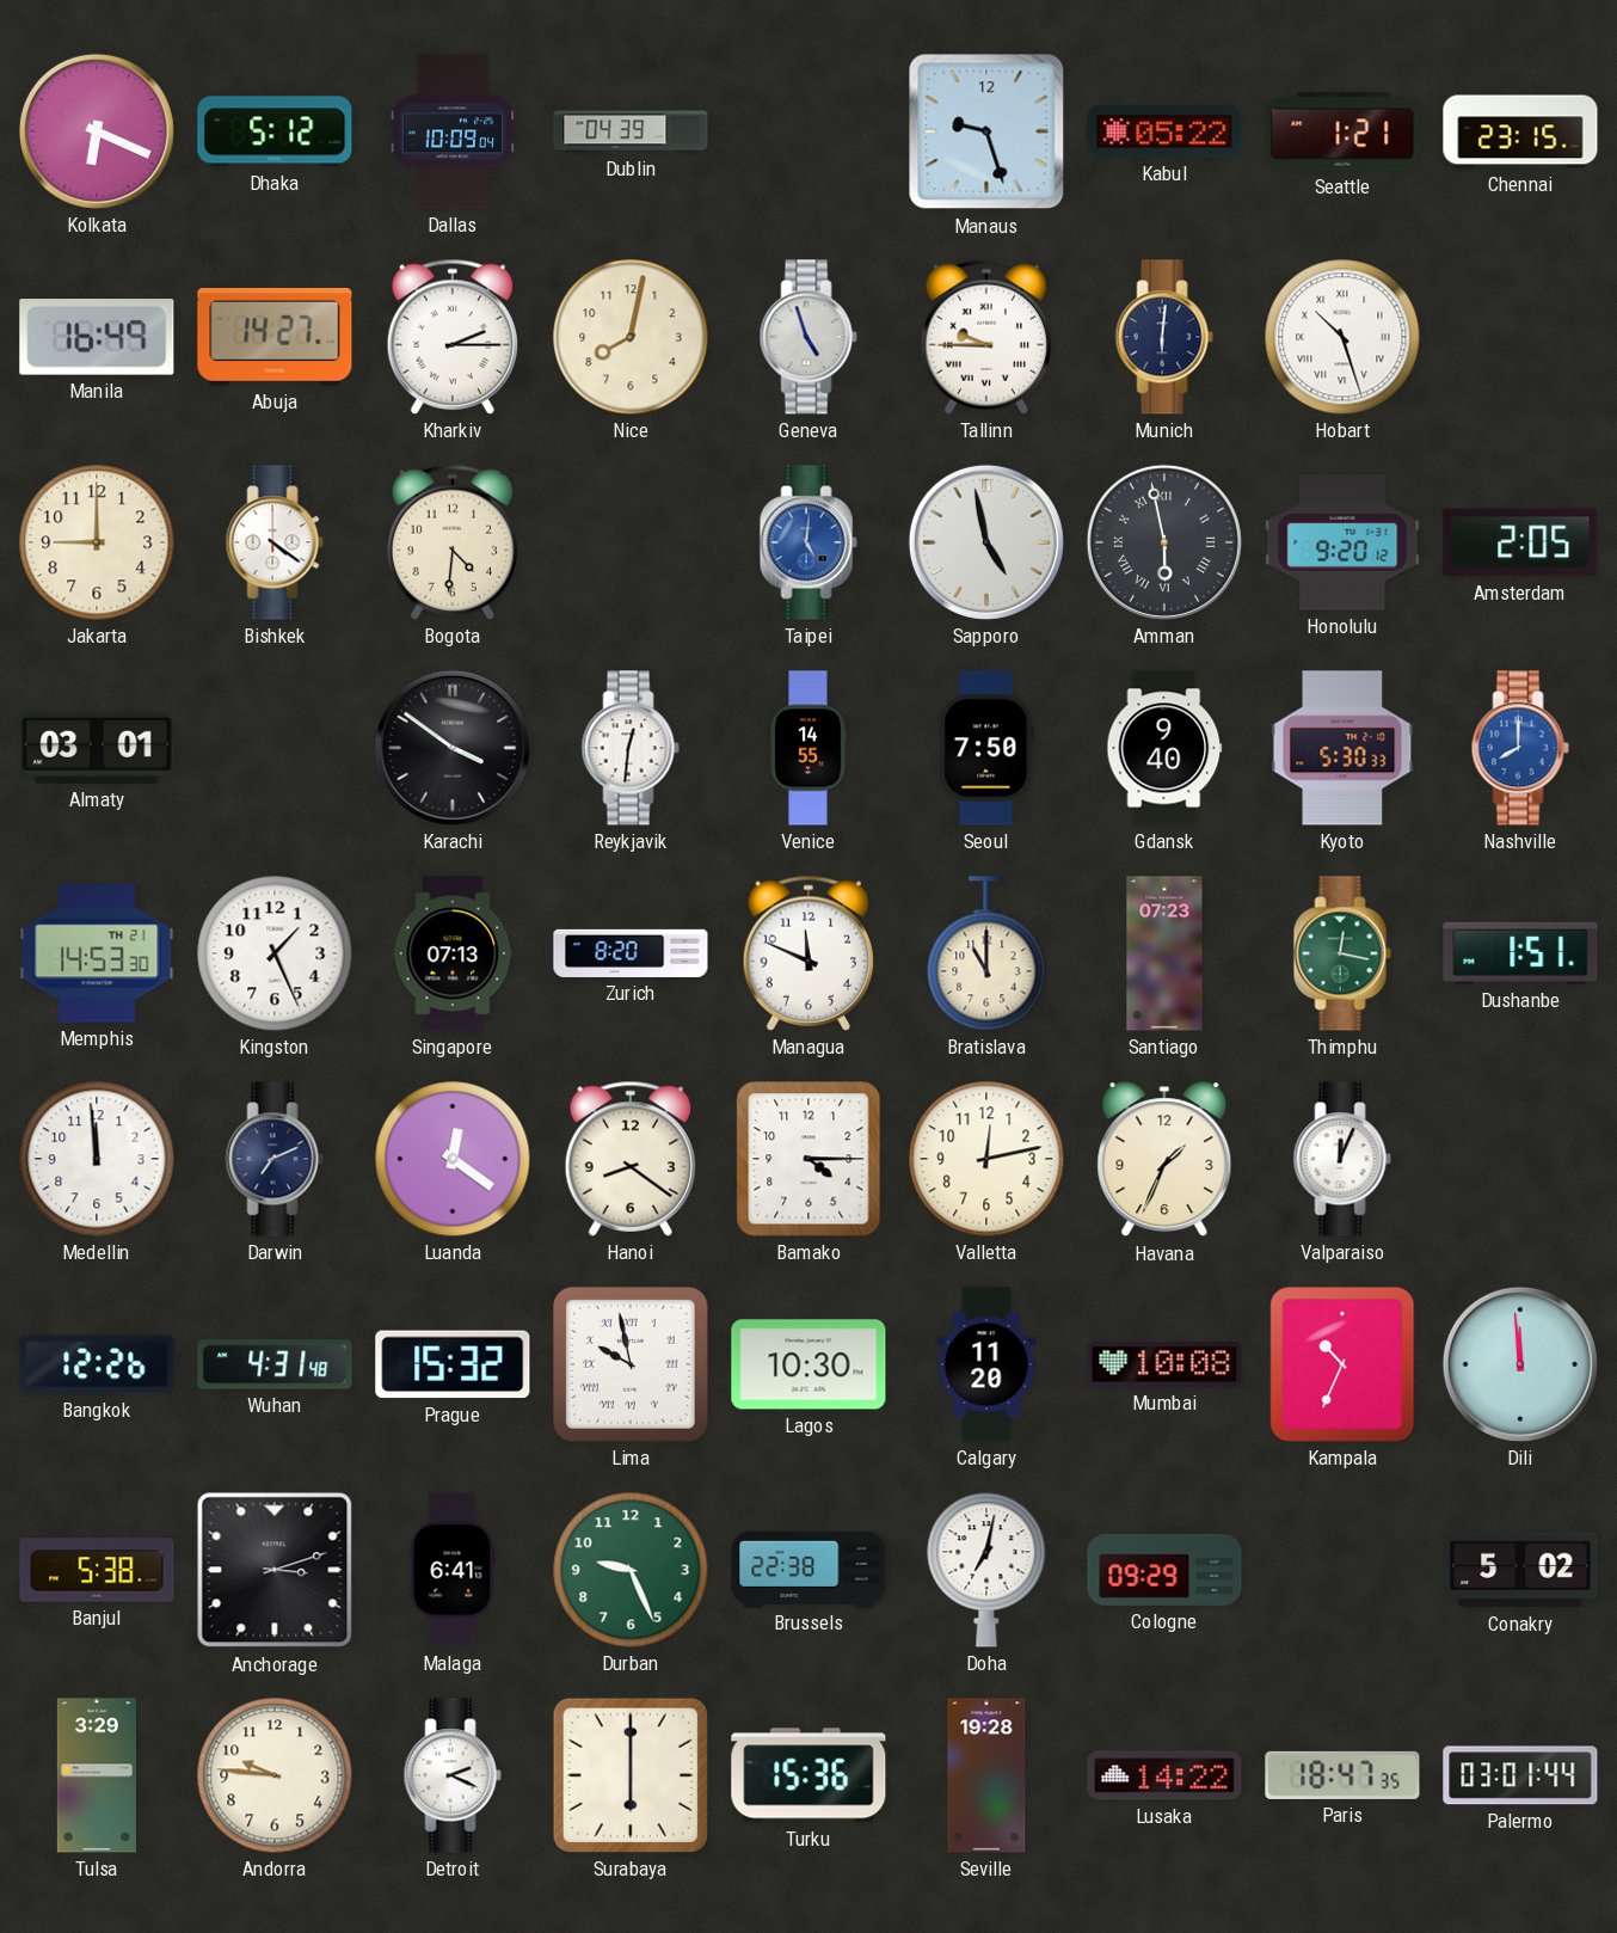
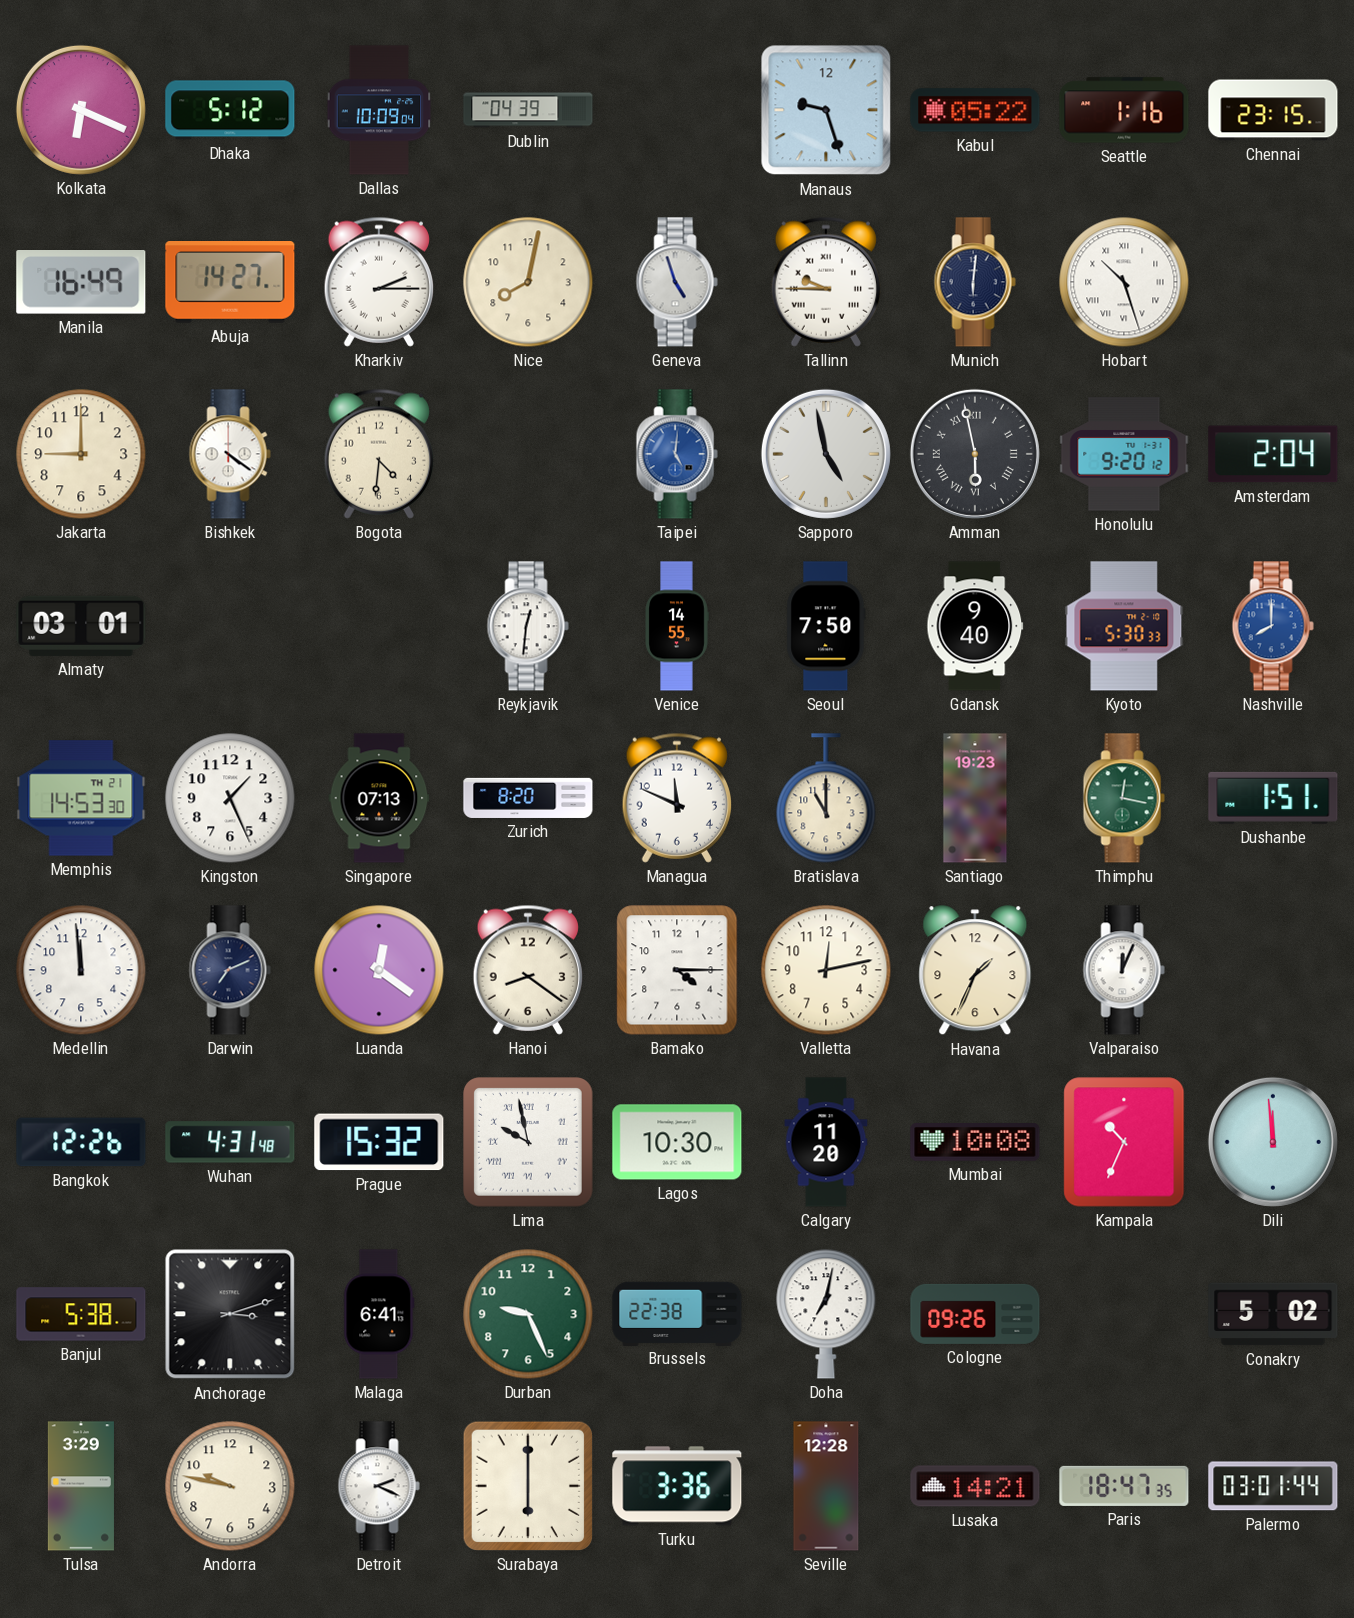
Seattle: 1:21 -> 1:16 (1124, 110)
Amsterdam: 2:05 -> 2:04 (1273, 454)
Karachi: 3:51 -> none (453, 748)
Santiago: 07:23 -> 19:23 (975, 798)
Cologne: 09:29 -> 09:26 (975, 1314)
Andorra: 9:46 -> 9:47 (230, 1486)
Turku: 15:36 -> 3:36 (677, 1486)
Seville: 19:28 -> 12:28 (826, 1486)
Lusaka: 14:22 -> 14:21 (975, 1486)
